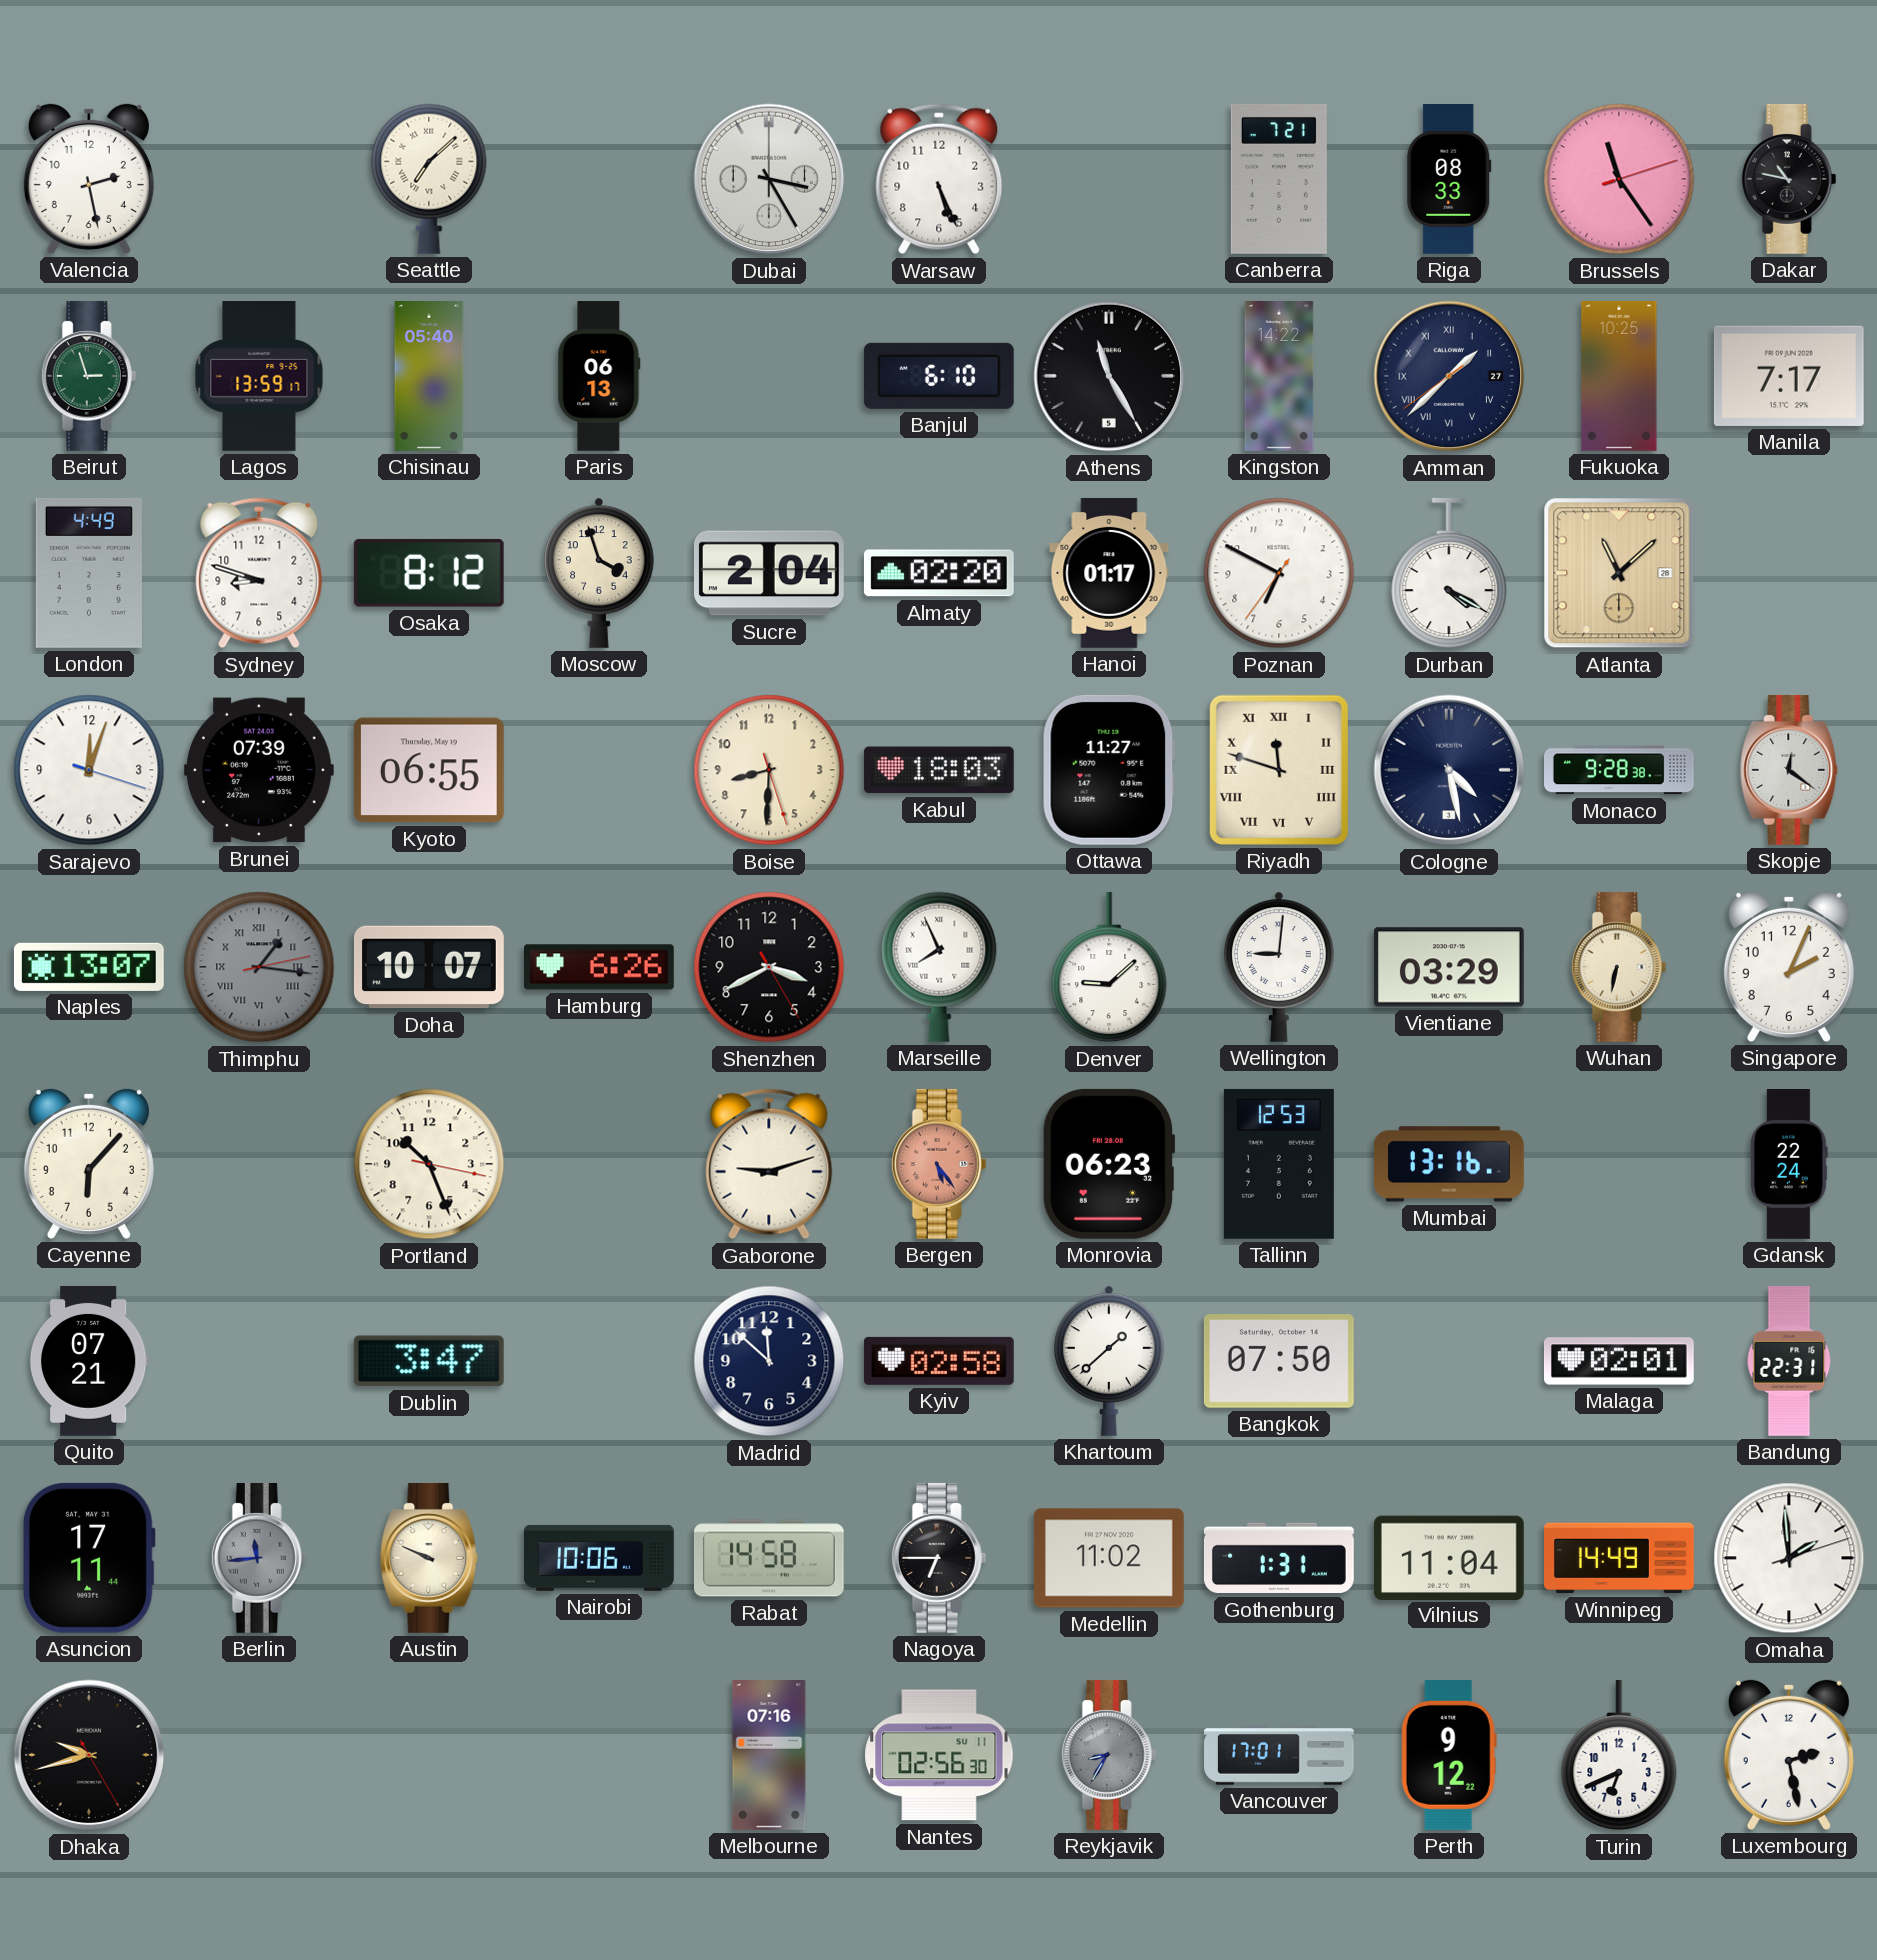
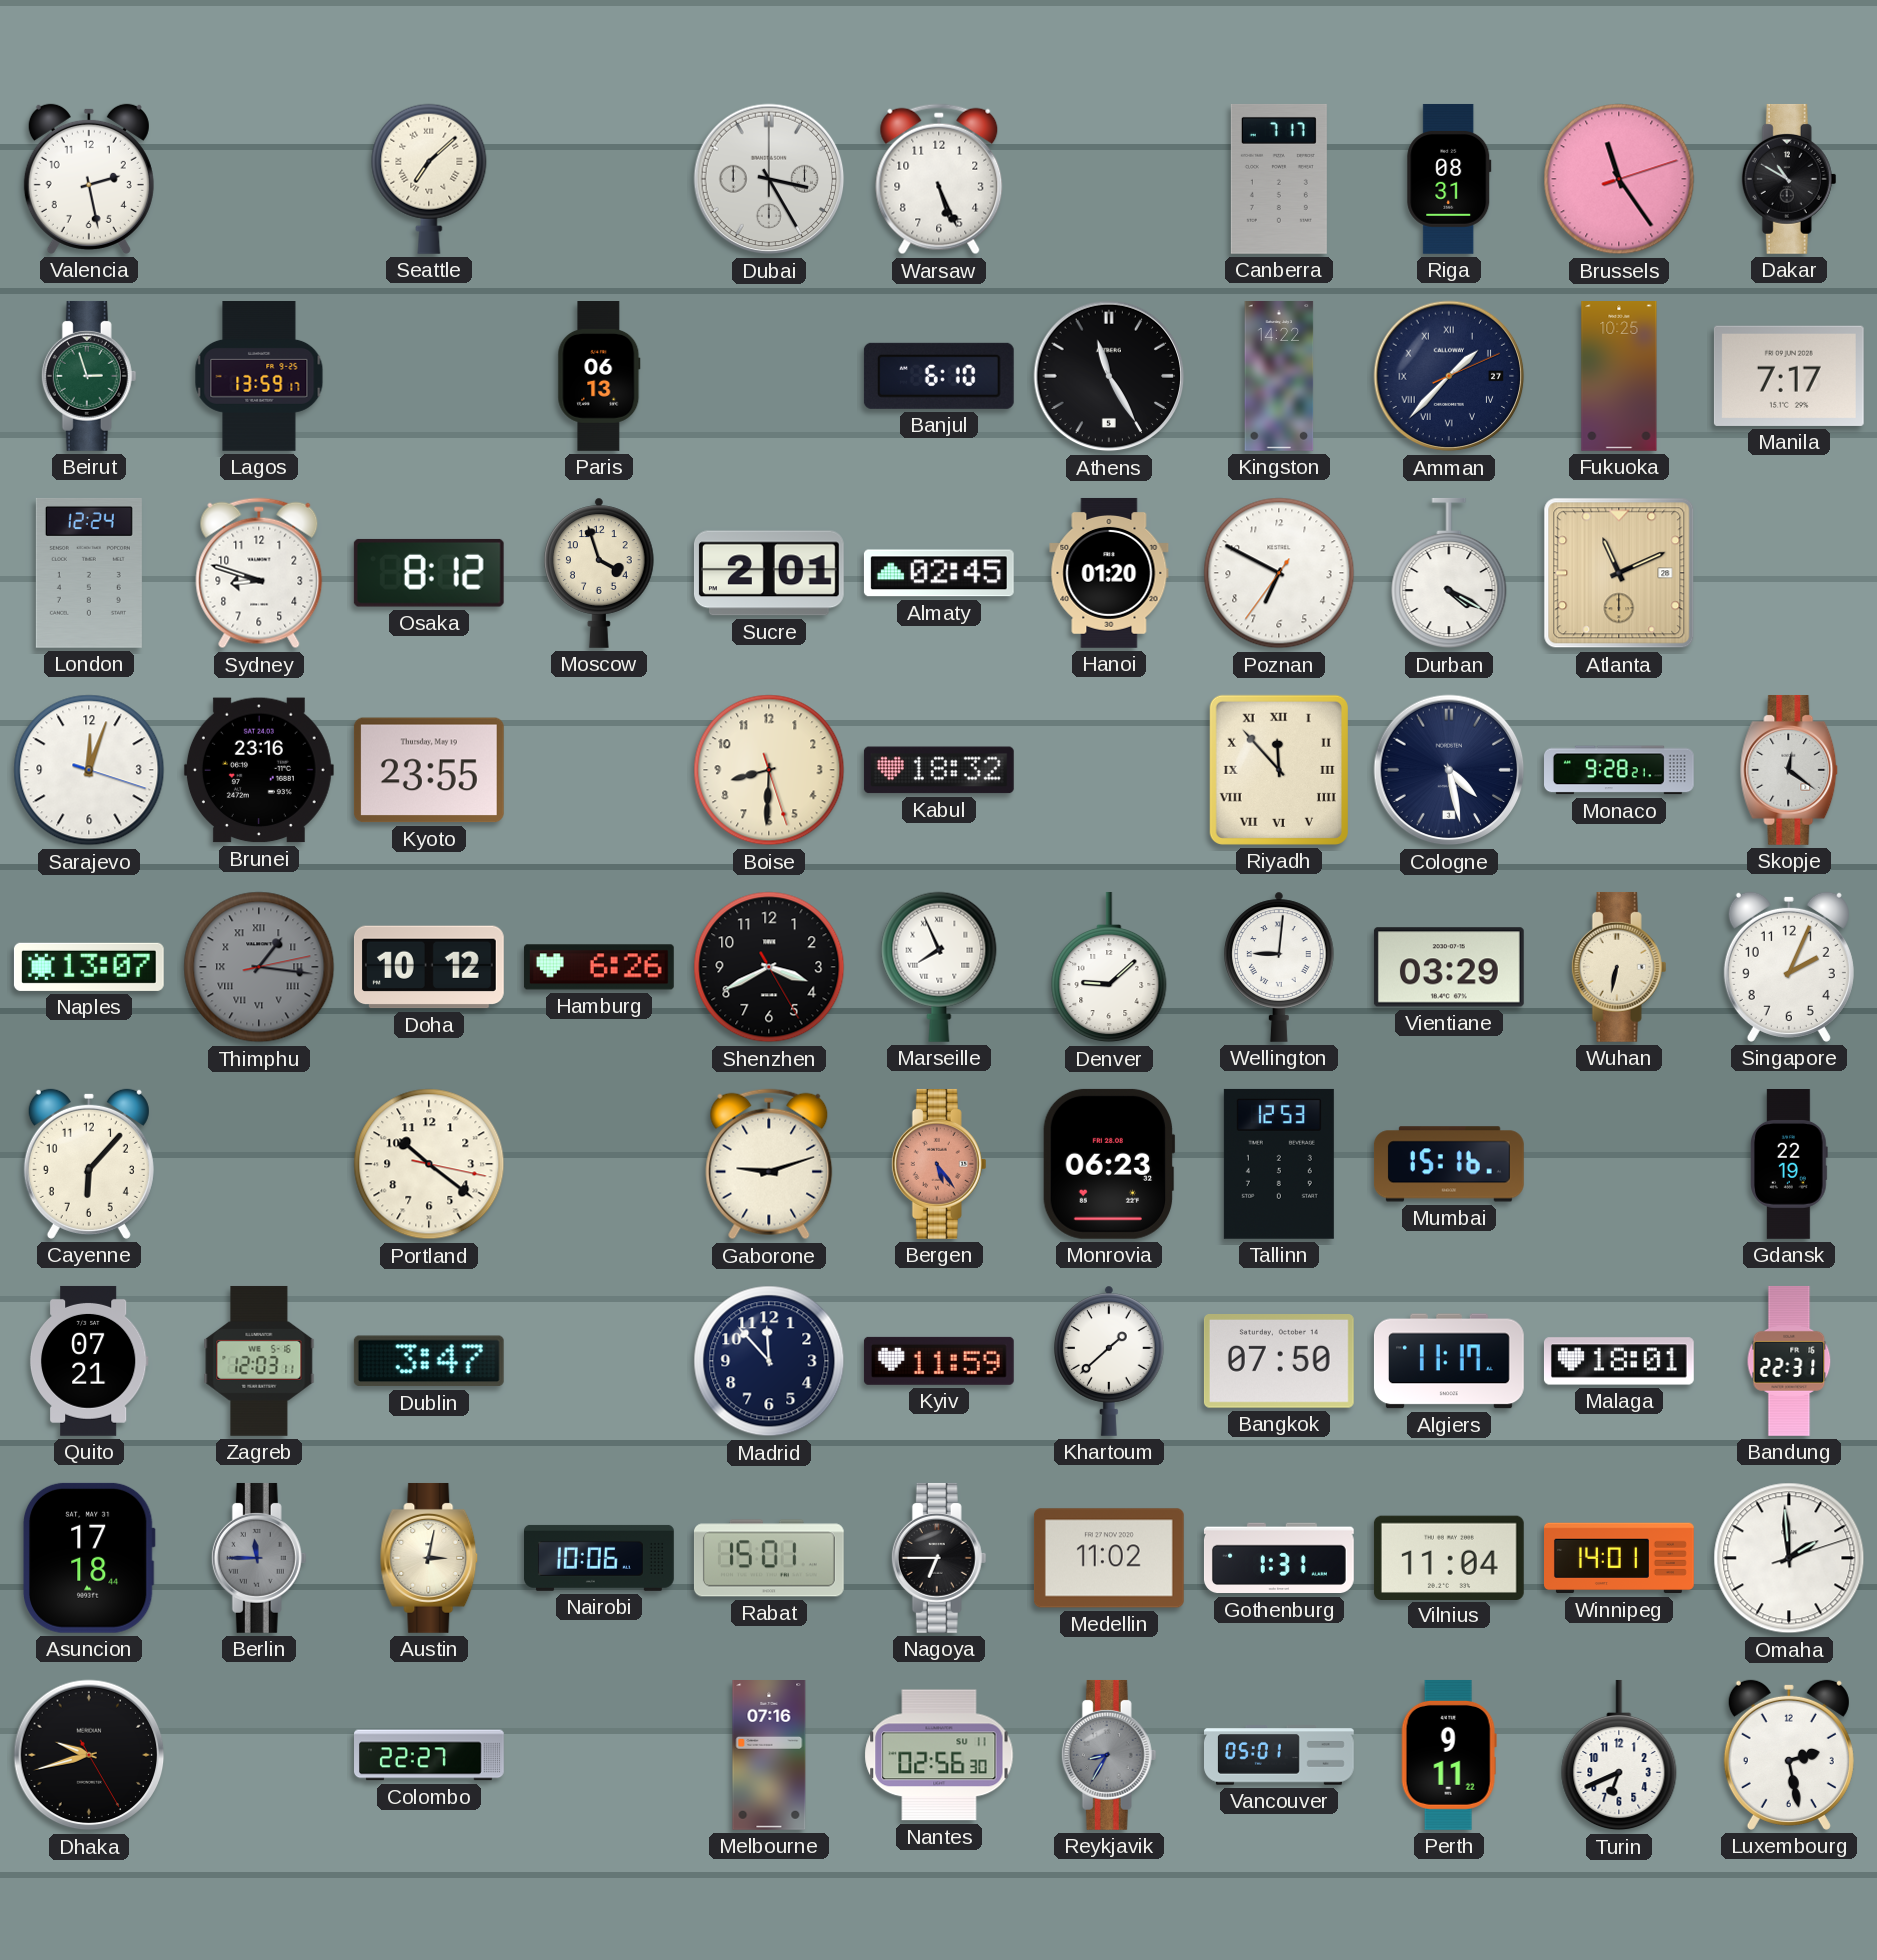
Canberra: 7:21 -> 7:17 (1279, 179)
Riga: 08:33 -> 08:31 (1449, 179)
Dakar: 10:47 -> 10:50 (1789, 179)
Chisinau: 05:40 -> none (429, 377)
Amman: 1:37:39 -> 1:37:11 (1449, 376)
London: 4:49 -> 12:24 (89, 573)
Sucre: 2:04 -> 2:01 (769, 573)
Almaty: 02:20 -> 02:45 (939, 573)
Hanoi: 01:17 -> 01:20 (1109, 573)
Atlanta: 11:08 -> 11:11 (1619, 573)
Brunei: 07:39 -> 23:16 (259, 770)
Kyoto: 06:55 -> 23:55 (429, 770)
Kabul: 18:03 -> 18:32 (939, 770)
Ottawa: 11:27 -> none (1109, 770)
Riyadh: 11:48 -> 11:53 (1279, 770)
Monaco: 9:28:38 -> 9:28:21 (1620, 770)
Doha: 10:07 -> 10:12 (429, 967)
Portland: 10:26 -> 10:21 (429, 1164)
Mumbai: 13:16 -> 15:16 (1449, 1164)
Gdansk: 22:24 -> 22:19 (1790, 1165)
Zagreb: none -> 12:03 (259, 1361)
Madrid: 11:52 -> 11:53 (769, 1361)
Kyiv: 02:58 -> 11:59 (939, 1361)
Algiers: none -> 11:17 (1449, 1361)
Malaga: 02:01 -> 18:01 (1619, 1361)
Asuncion: 17:11 -> 17:18 (89, 1558)
Berlin: 11:44 -> 11:45 (259, 1558)
Austin: 9:49 -> 3:02 (429, 1558)
Rabat: 14:58 -> 15:01 (769, 1558)
Winnipeg: 14:49 -> 14:01 (1620, 1558)
Colombo: none -> 22:27 (430, 1755)
Vancouver: 17:01 -> 05:01 (1280, 1755)
Perth: 9:12 -> 9:11 (1449, 1755)
